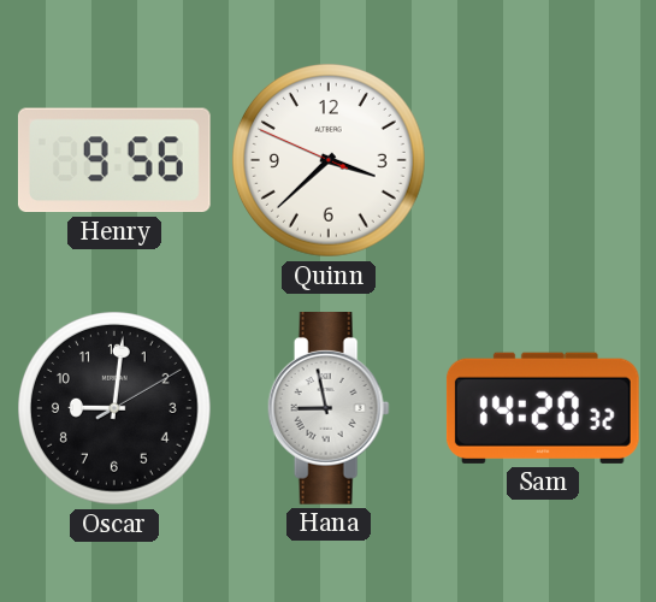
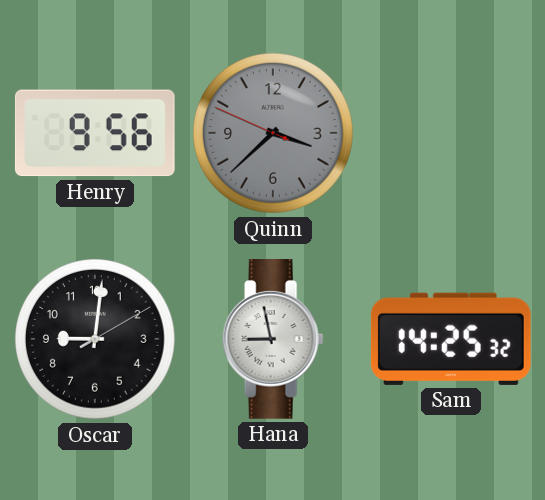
Quinn dial: white -> grey (274, 134)
Sam: 14:20 -> 14:25 (451, 339)
